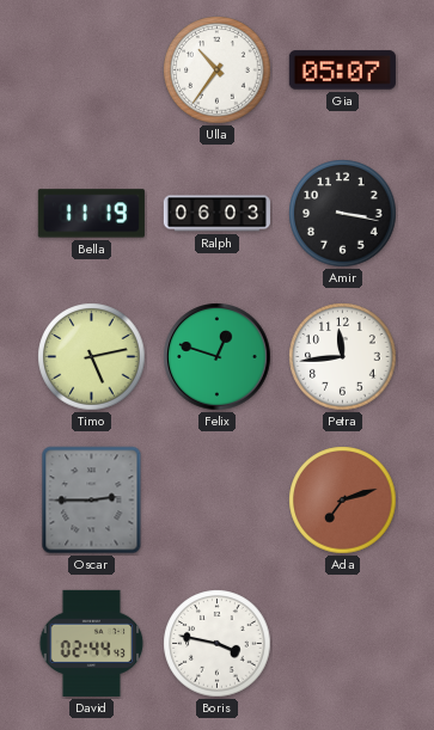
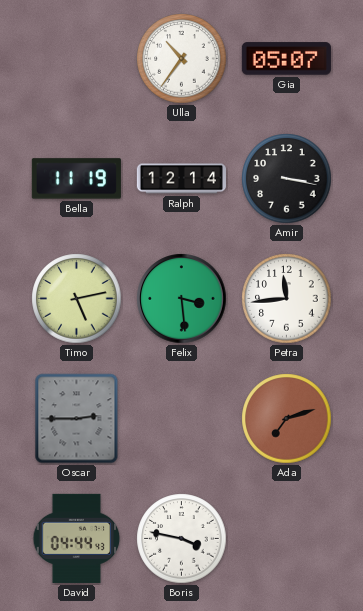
Ralph: 06:03 -> 12:14 (181, 179)
Felix: 12:48 -> 3:29 (182, 299)
David: 02:44 -> 04:44 (77, 538)
